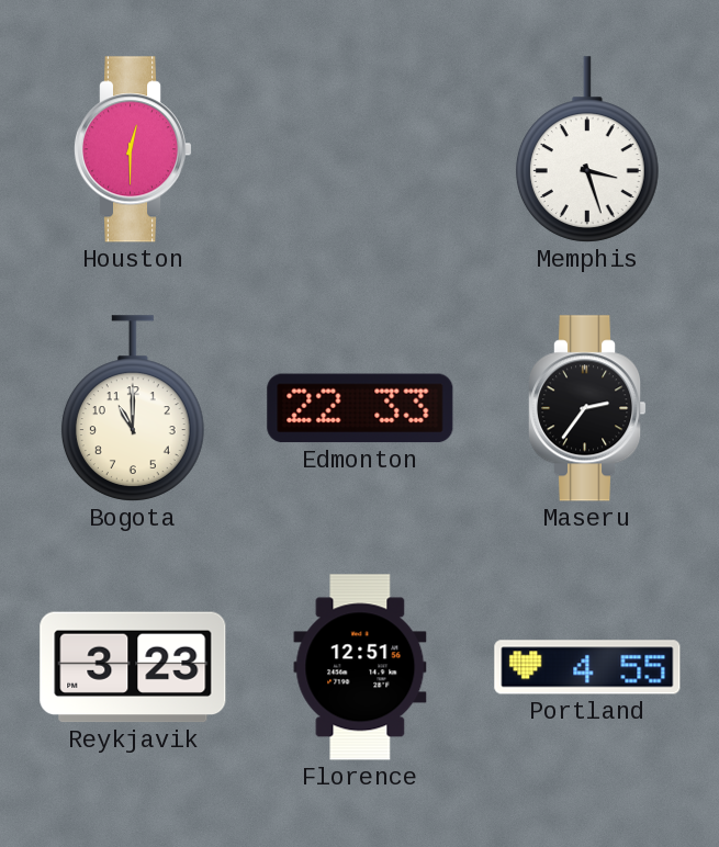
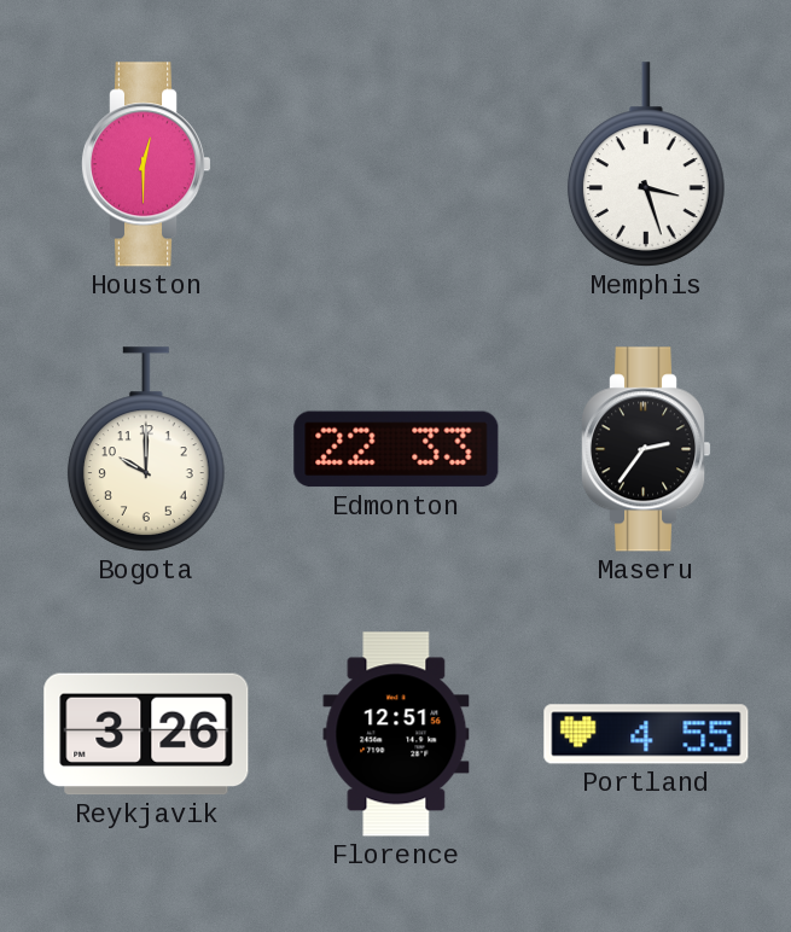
Bogota: 11:00 -> 10:00 (146, 449)
Reykjavik: 3:23 -> 3:26 (146, 734)
